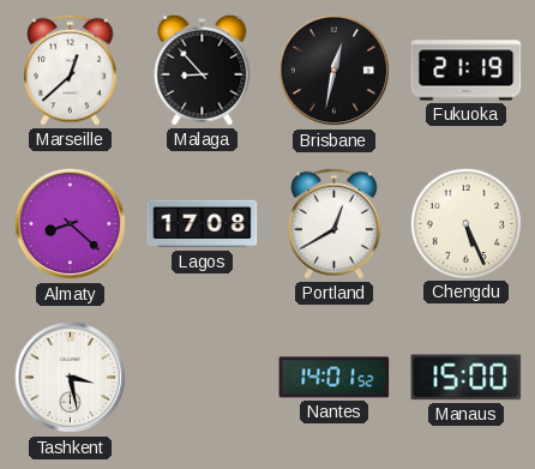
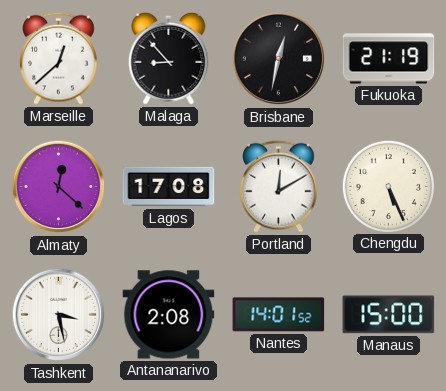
Almaty: 8:22 -> 12:22 (59, 187)
Portland: 12:40 -> 12:10 (279, 186)
Antananarivo: none -> 2:08 (169, 315)
